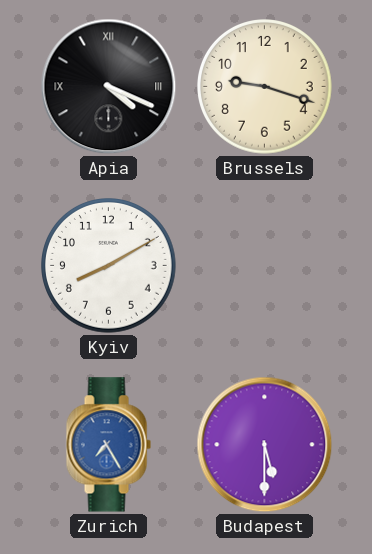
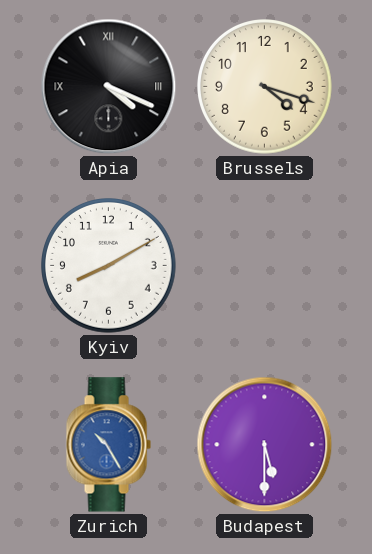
Brussels: 9:18 -> 4:18 (265, 87)
Zurich: 7:25 -> 10:25 (108, 445)
